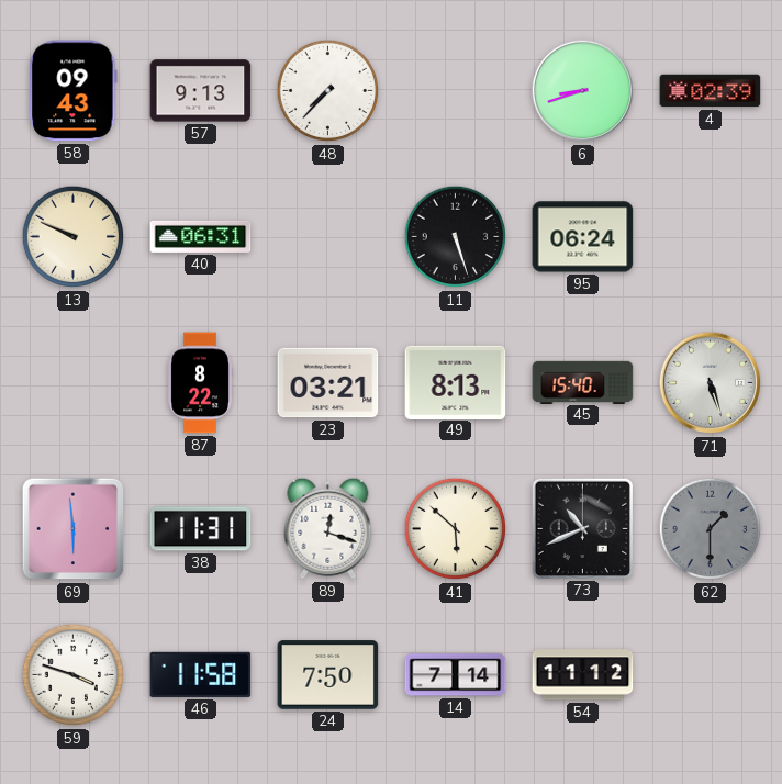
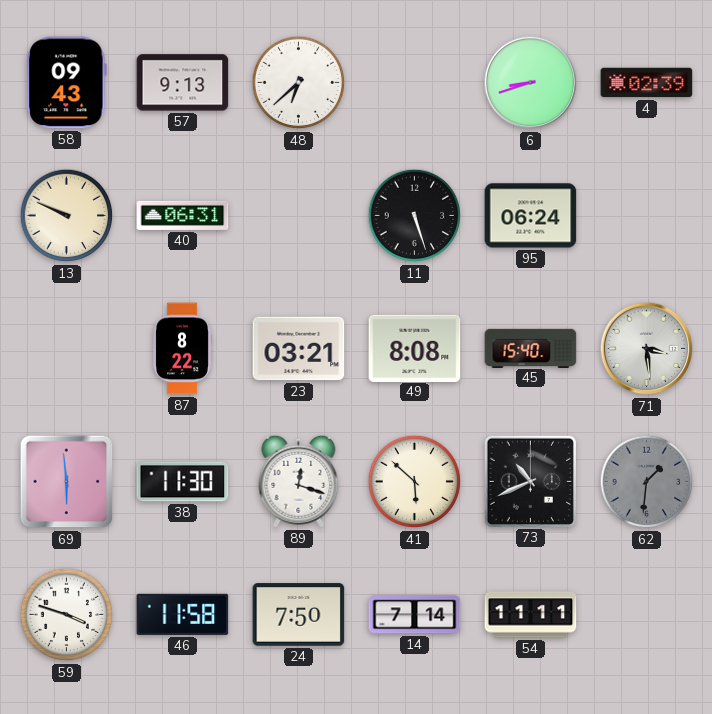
48: 7:37 -> 6:38 (299, 83)
49: 8:13 -> 8:08 (415, 348)
71: 5:27 -> 3:29 (647, 349)
38: 11:31 -> 11:30 (183, 482)
62: 1:30 -> 1:31 (647, 482)
54: 11:12 -> 11:11 (531, 615)
